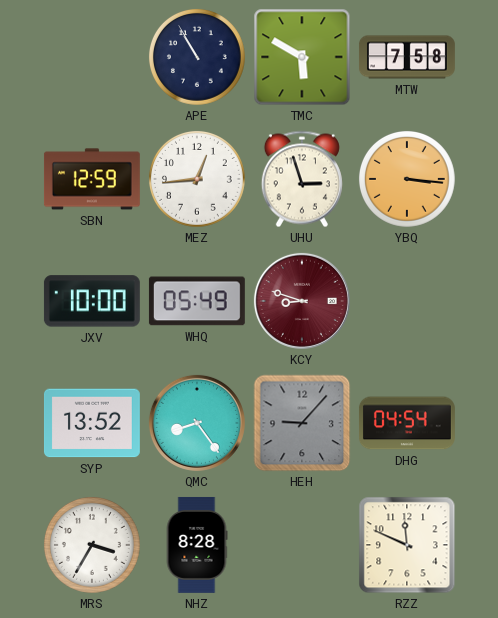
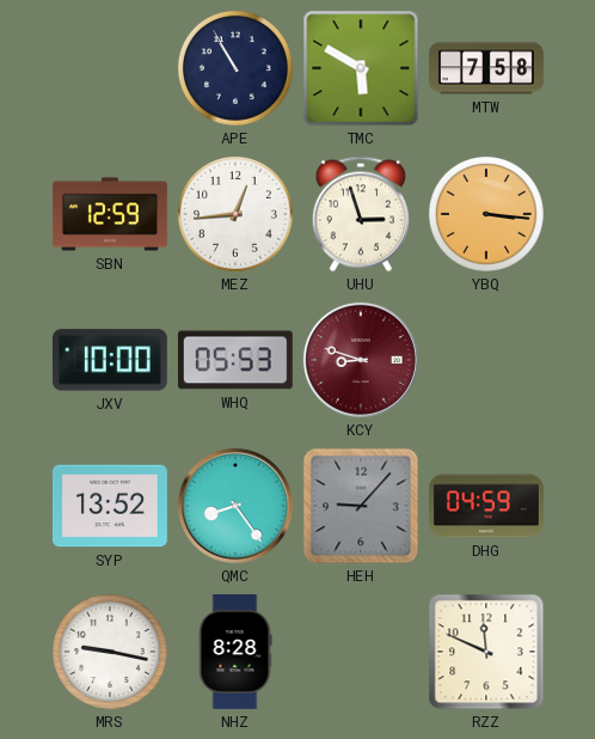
WHQ: 05:49 -> 05:53 (235, 360)
DHG: 04:54 -> 04:59 (486, 506)
MRS: 3:35 -> 9:17 (110, 652)
